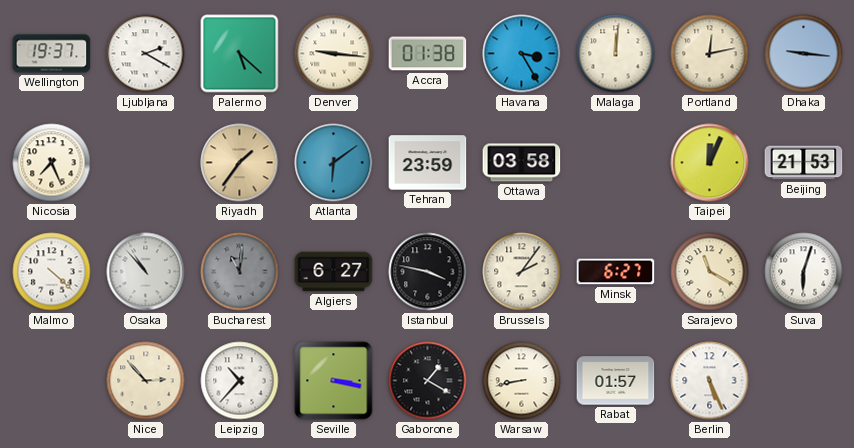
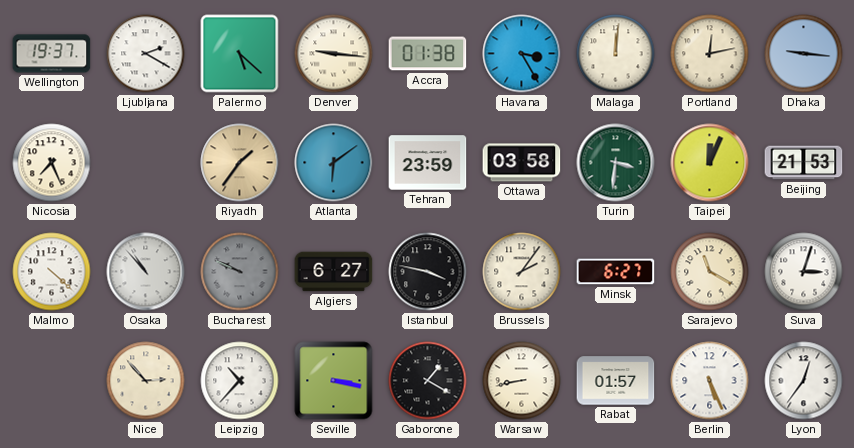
Turin: none -> 3:31 (616, 163)
Bucharest: 11:01 -> 9:49 (240, 272)
Suva: 6:03 -> 3:03 (804, 272)
Lyon: none -> 12:36 (804, 381)
